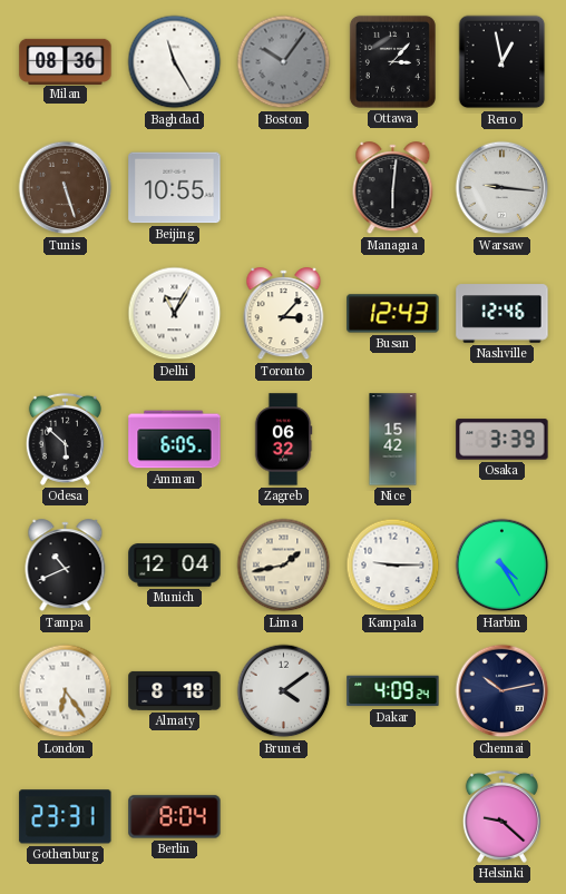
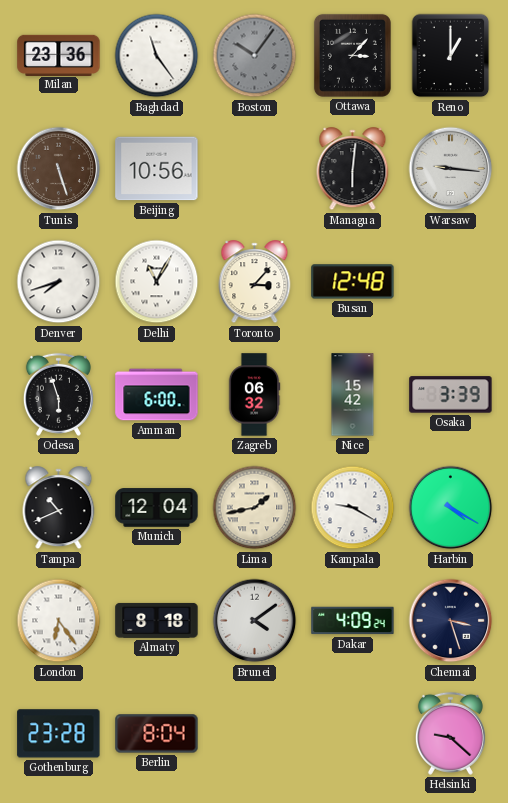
Milan: 08:36 -> 23:36 (59, 55)
Baghdad: 11:25 -> 11:24 (157, 56)
Reno: 12:58 -> 1:00 (451, 56)
Beijing: 10:55 -> 10:56 (157, 169)
Denver: none -> 7:42 (59, 282)
Busan: 12:43 -> 12:48 (353, 282)
Nashville: 12:46 -> none (502, 314)
Odesa: 5:52 -> 5:57 (58, 394)
Amman: 6:05 -> 6:00 (157, 395)
Kampala: 9:15 -> 9:20 (353, 508)
Harbin: 4:25 -> 4:20 (451, 508)
Chennai: 10:13 -> 3:27 (451, 621)
Gothenburg: 23:31 -> 23:28 (59, 734)
